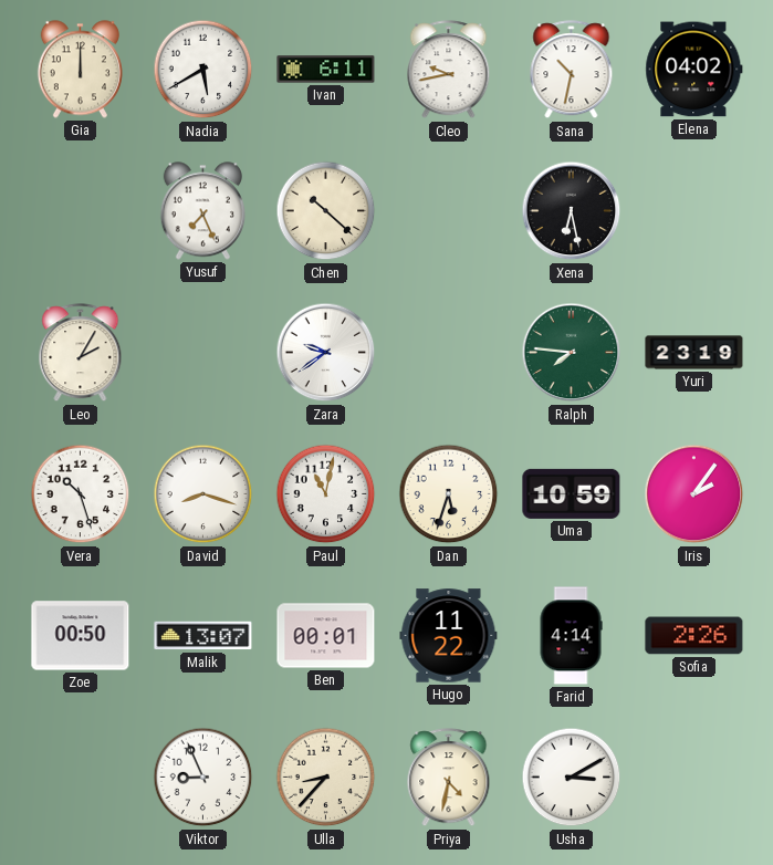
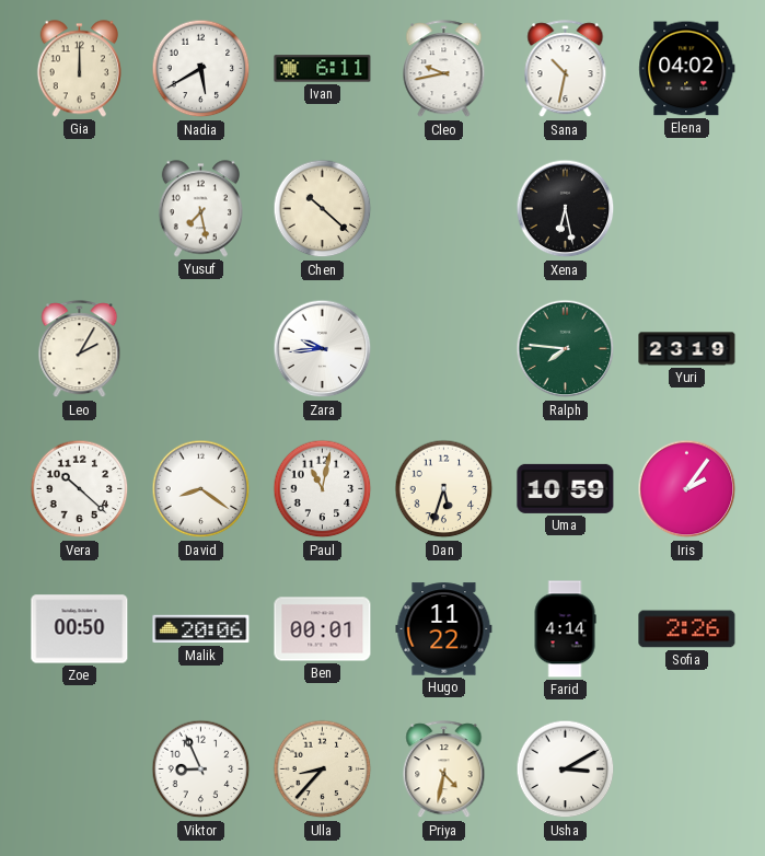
Yusuf: 7:26 -> 7:28 (200, 209)
Zara: 9:39 -> 9:44 (323, 349)
Vera: 10:27 -> 10:22 (80, 489)
David: 8:18 -> 8:21 (201, 489)
Malik: 13:07 -> 20:06 (201, 629)
